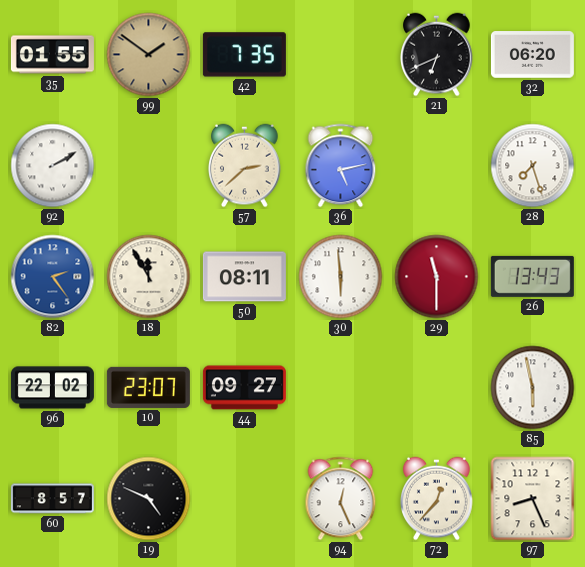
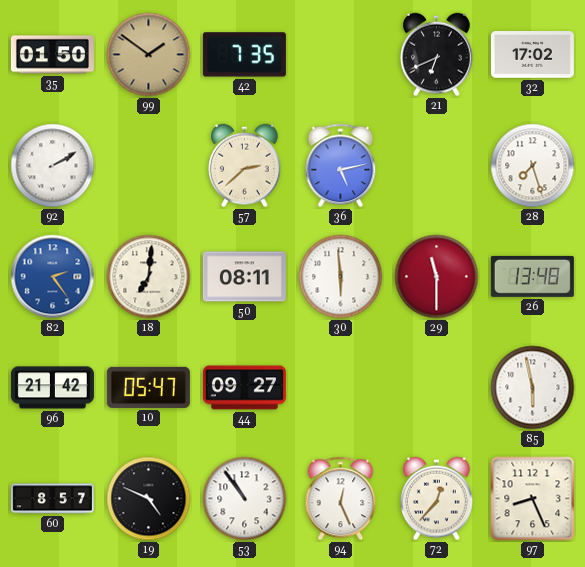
35: 01:55 -> 01:50 (52, 55)
32: 06:20 -> 17:02 (532, 55)
18: 11:55 -> 7:01 (149, 277)
26: 13:43 -> 13:48 (532, 276)
96: 22:02 -> 21:42 (52, 388)
10: 23:07 -> 05:47 (148, 387)
53: none -> 10:54 (245, 499)
